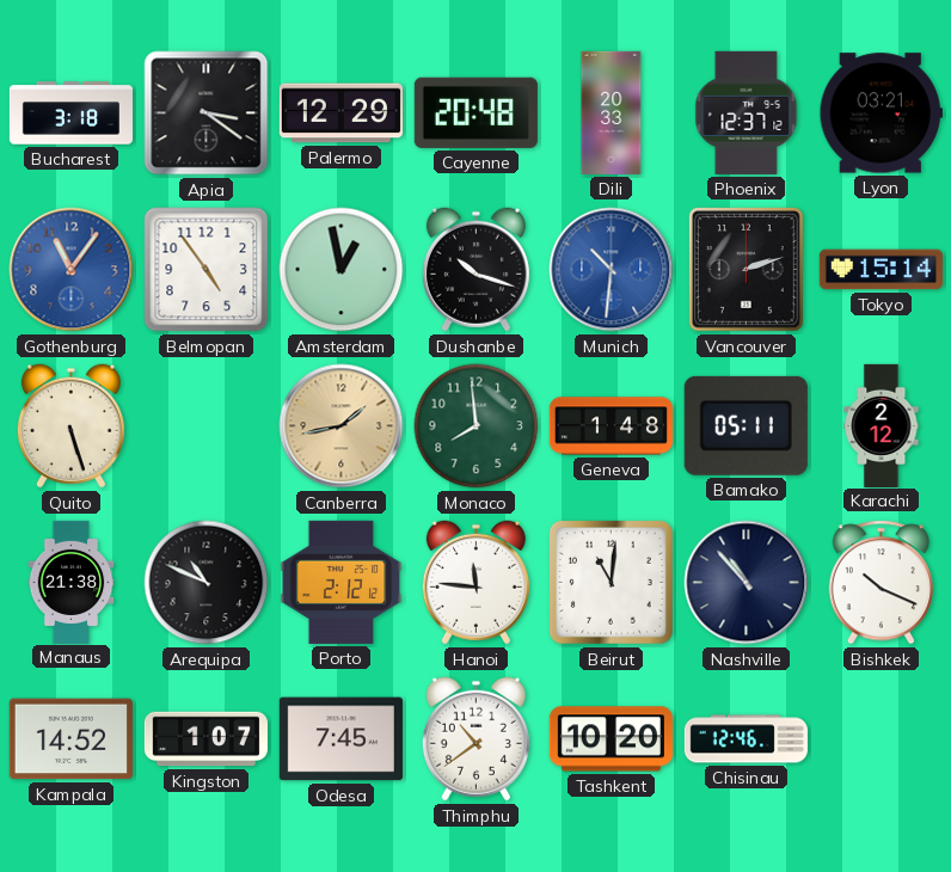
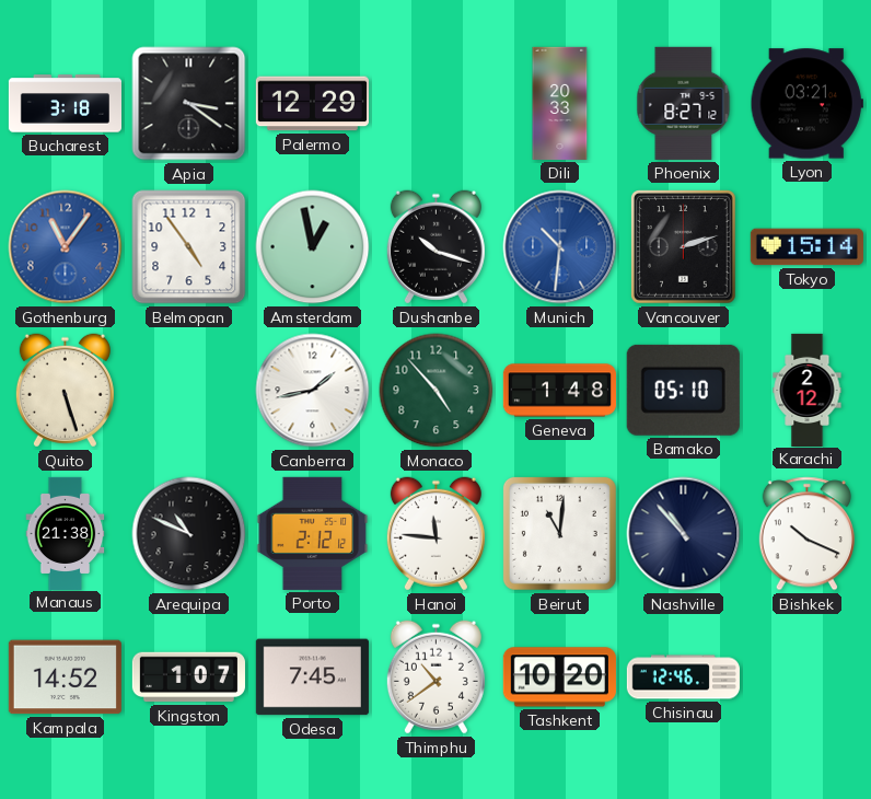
Cayenne: 20:48 -> none (476, 112)
Phoenix: 12:37 -> 8:27 (684, 103)
Canberra dial: champagne -> white (313, 391)
Monaco: 7:59 -> 4:53 (437, 391)
Bamako: 05:11 -> 05:10 (683, 390)
